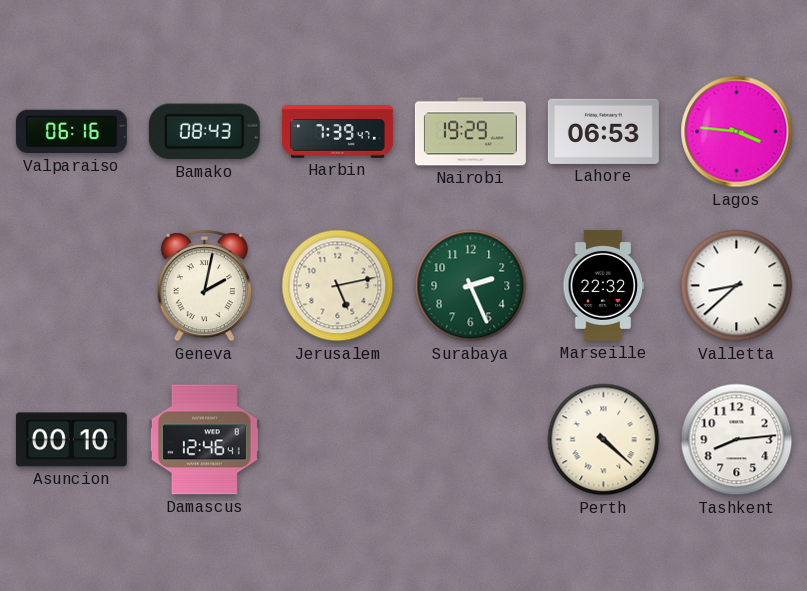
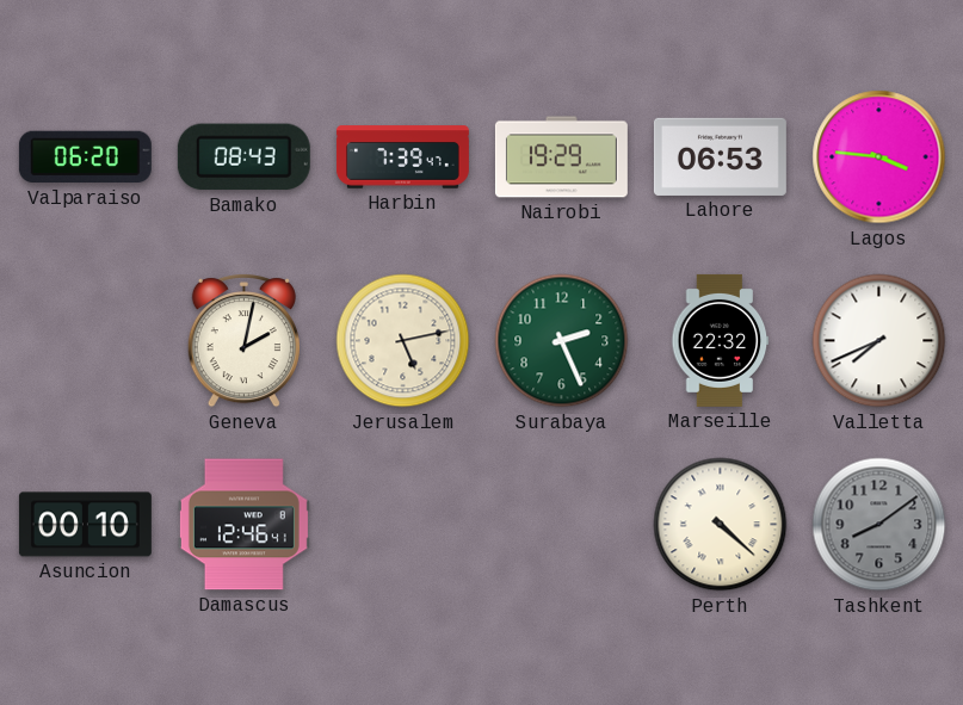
Valparaiso: 06:16 -> 06:20 (85, 157)
Valletta: 8:38 -> 7:41 (879, 341)
Tashkent: 8:14 -> 8:09 (879, 525)
Tashkent dial: white -> grey (879, 525)
